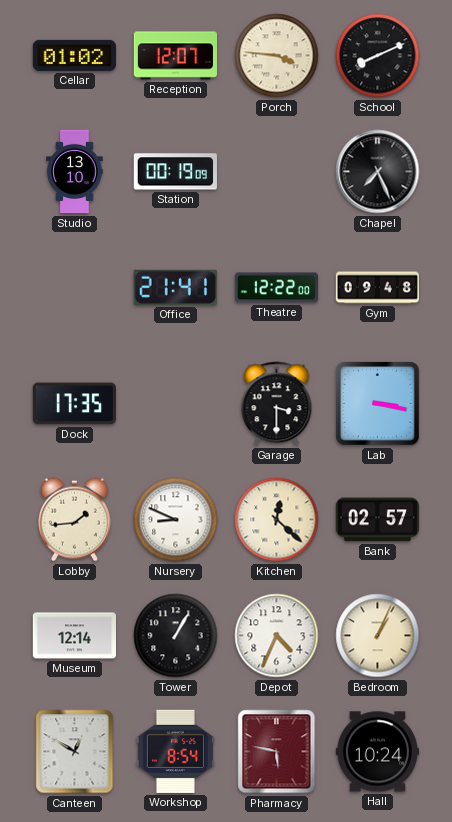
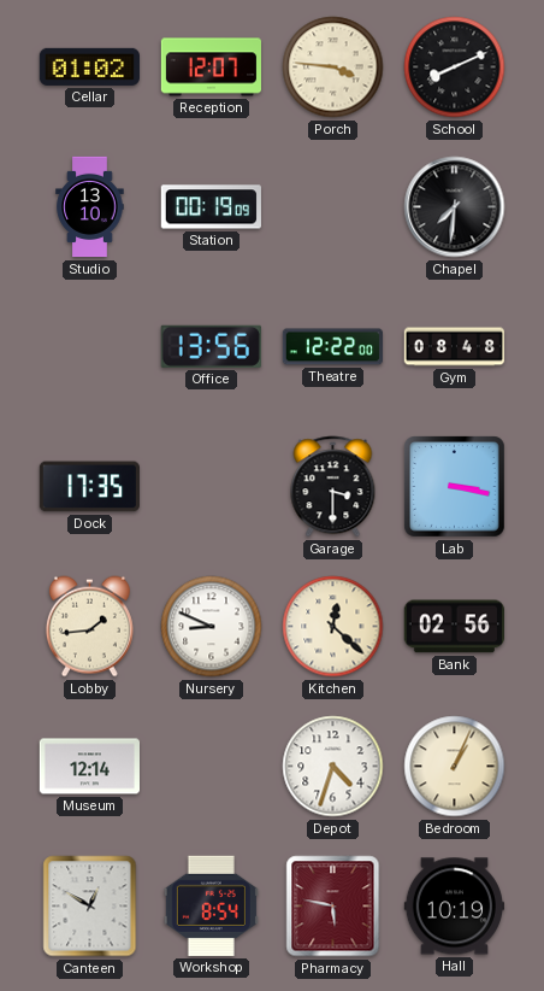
Chapel: 7:26 -> 7:31 (455, 207)
Office: 21:41 -> 13:56 (211, 346)
Gym: 09:48 -> 08:48 (454, 347)
Bank: 02:57 -> 02:56 (454, 627)
Tower: 1:05 -> none (176, 636)
Depot: 4:34 -> 4:33 (333, 767)
Hall: 10:24 -> 10:19 (454, 907)
